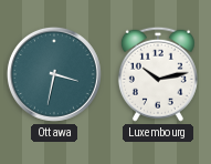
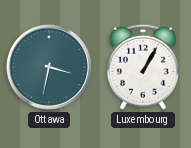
Luxembourg: 10:13 -> 1:05 (143, 67)
